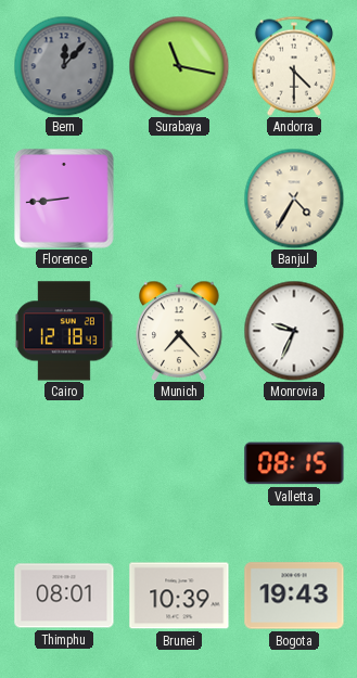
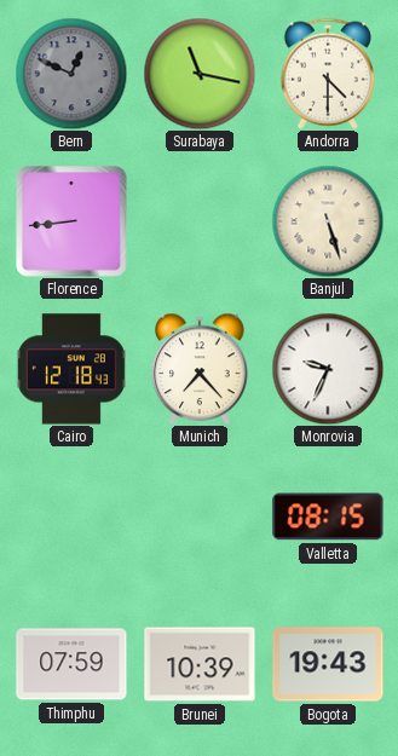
Bern: 12:07 -> 12:49 (71, 74)
Banjul: 4:35 -> 5:27 (328, 221)
Thimphu: 08:01 -> 07:59 (71, 664)
